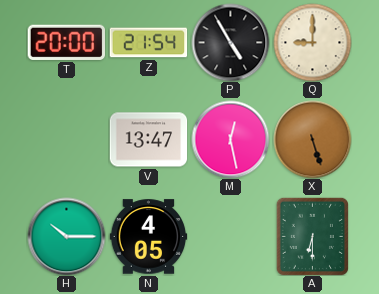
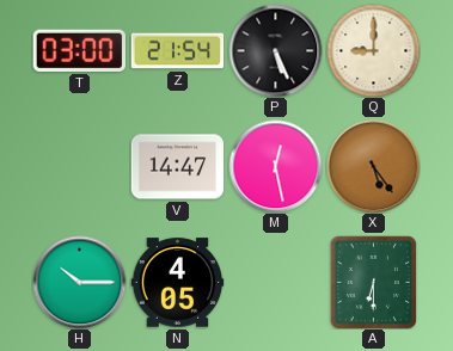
T: 20:00 -> 03:00 (79, 50)
P: 4:55 -> 5:26 (275, 50)
V: 13:47 -> 14:47 (177, 167)
X: 5:27 -> 5:24 (373, 166)
